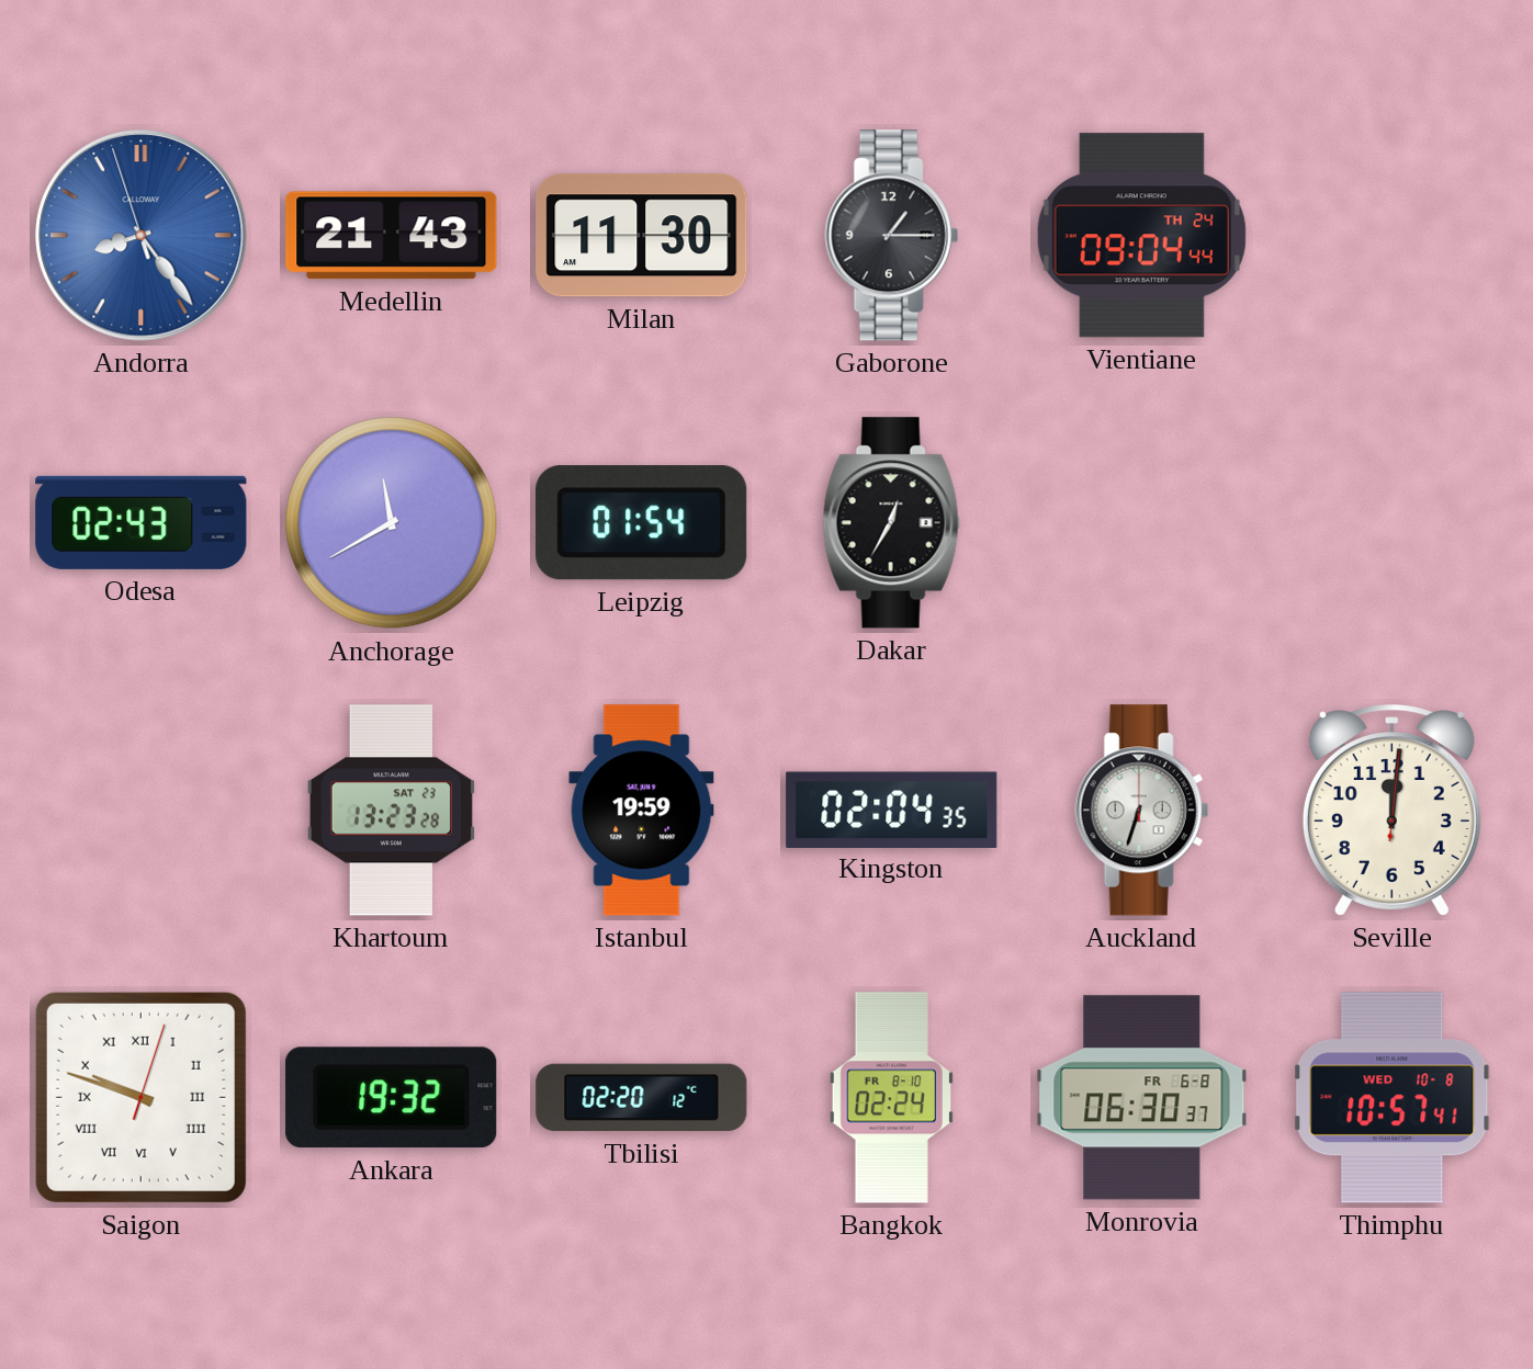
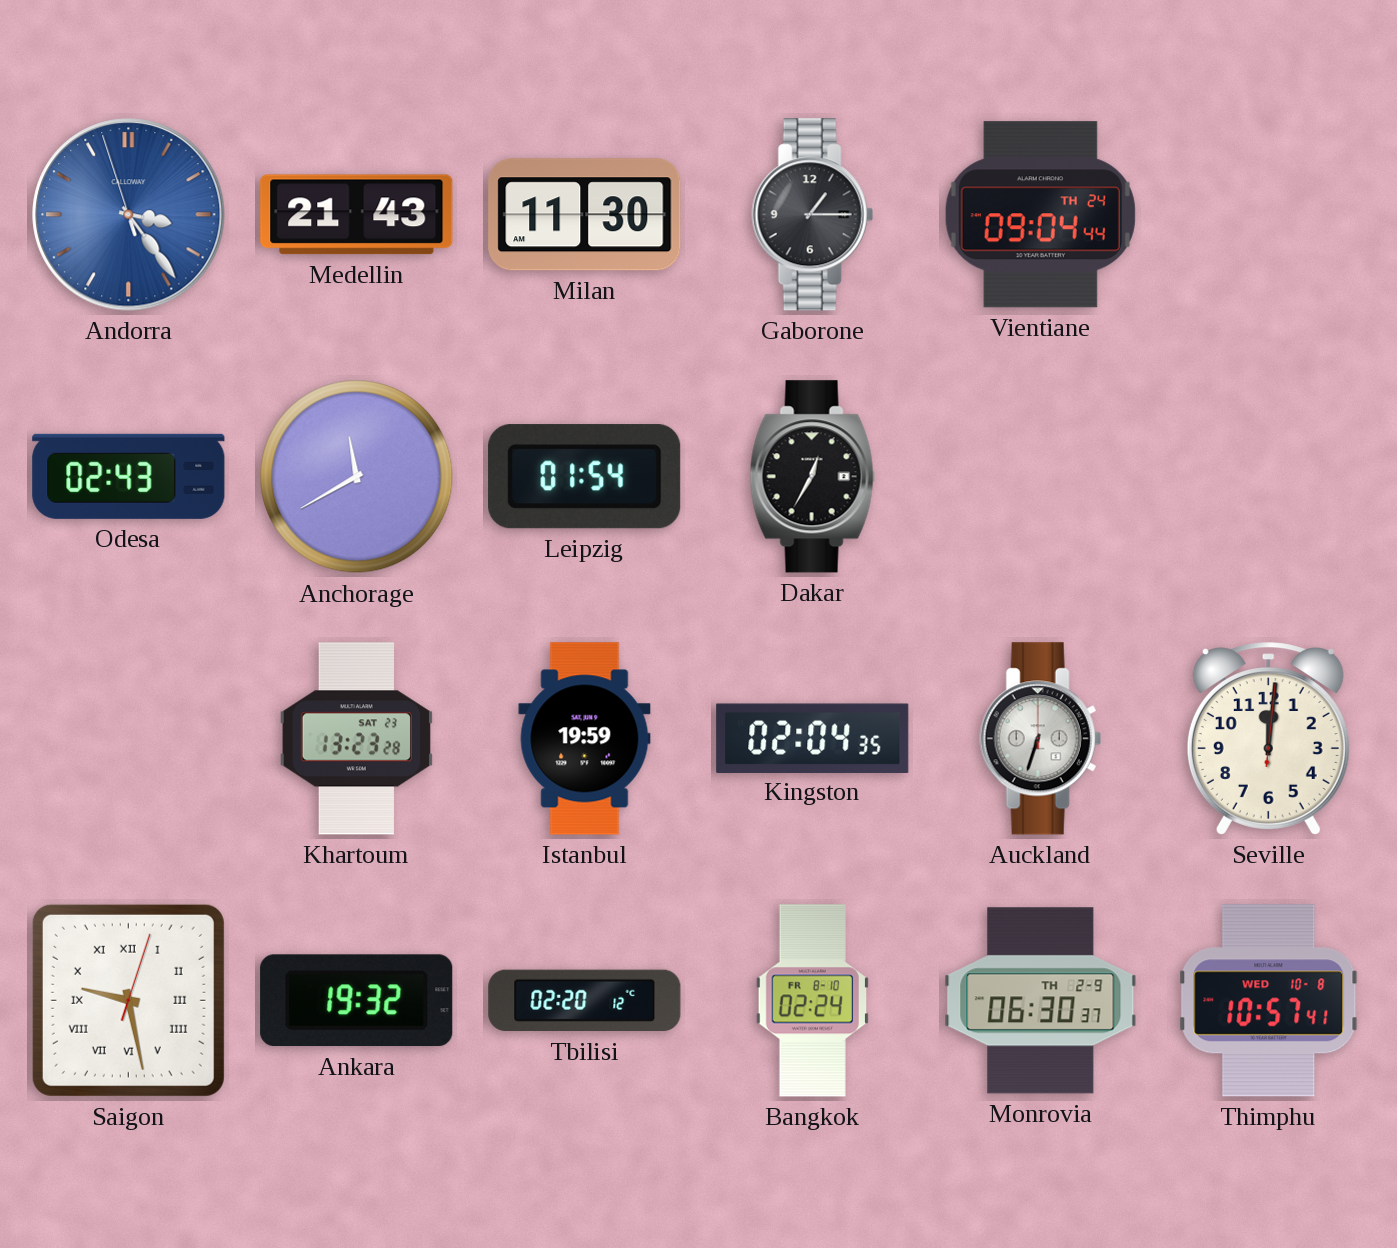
Andorra: 8:23 -> 3:23 (129, 215)
Saigon: 9:48 -> 9:28 (128, 1000)
Monrovia date: FR 6-8 -> TH 2-9 (1041, 1001)
